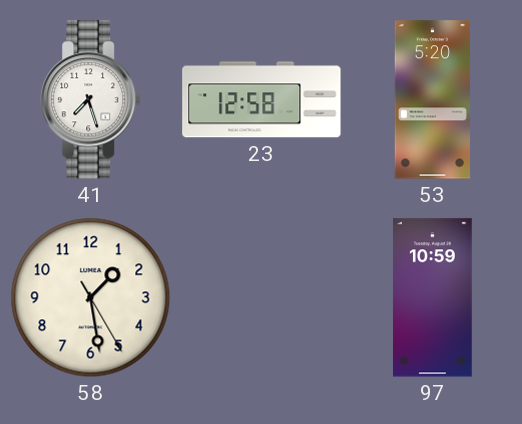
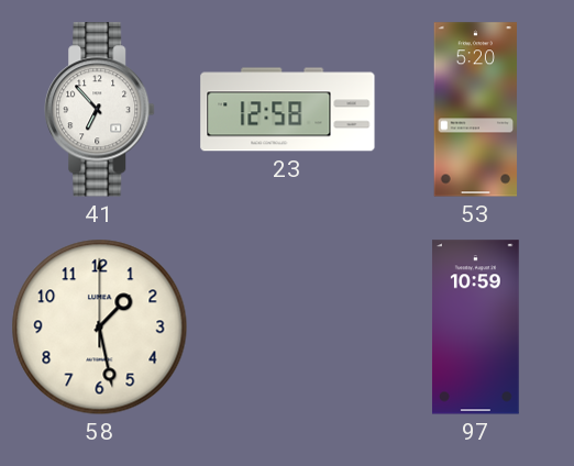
41: 7:27 -> 6:53 (100, 110)
58: 1:28:25 -> 1:28:00 (100, 328)
